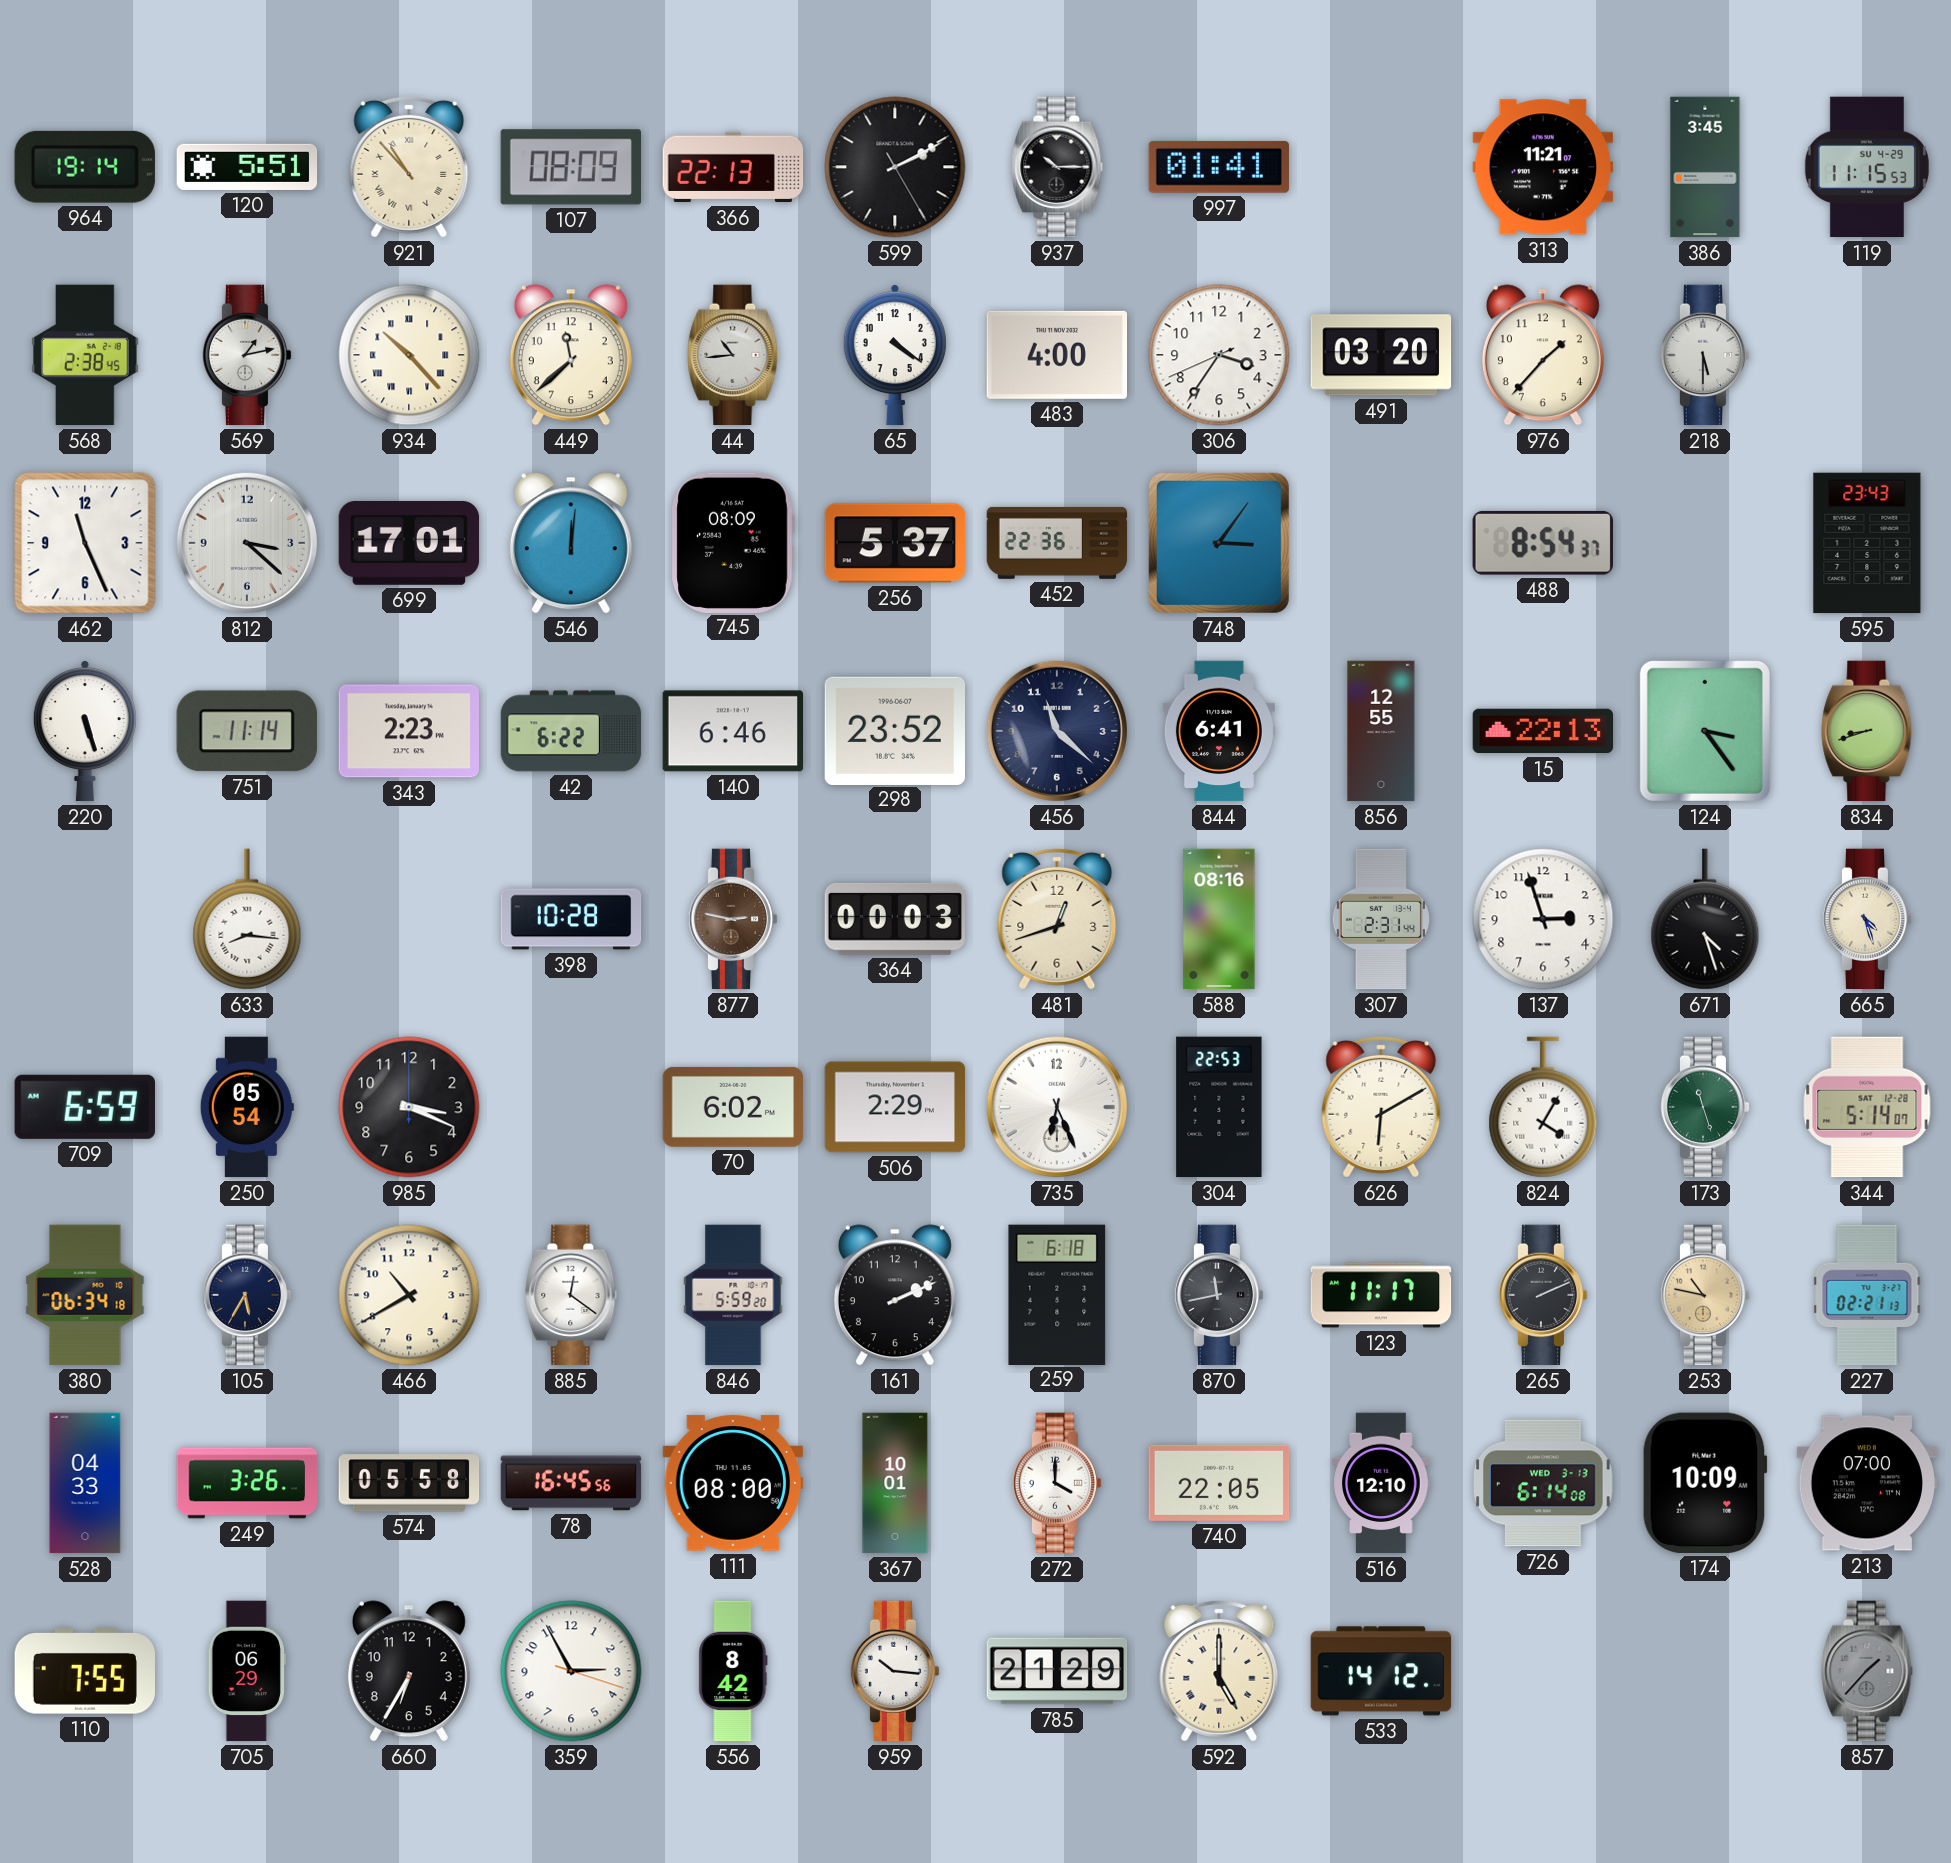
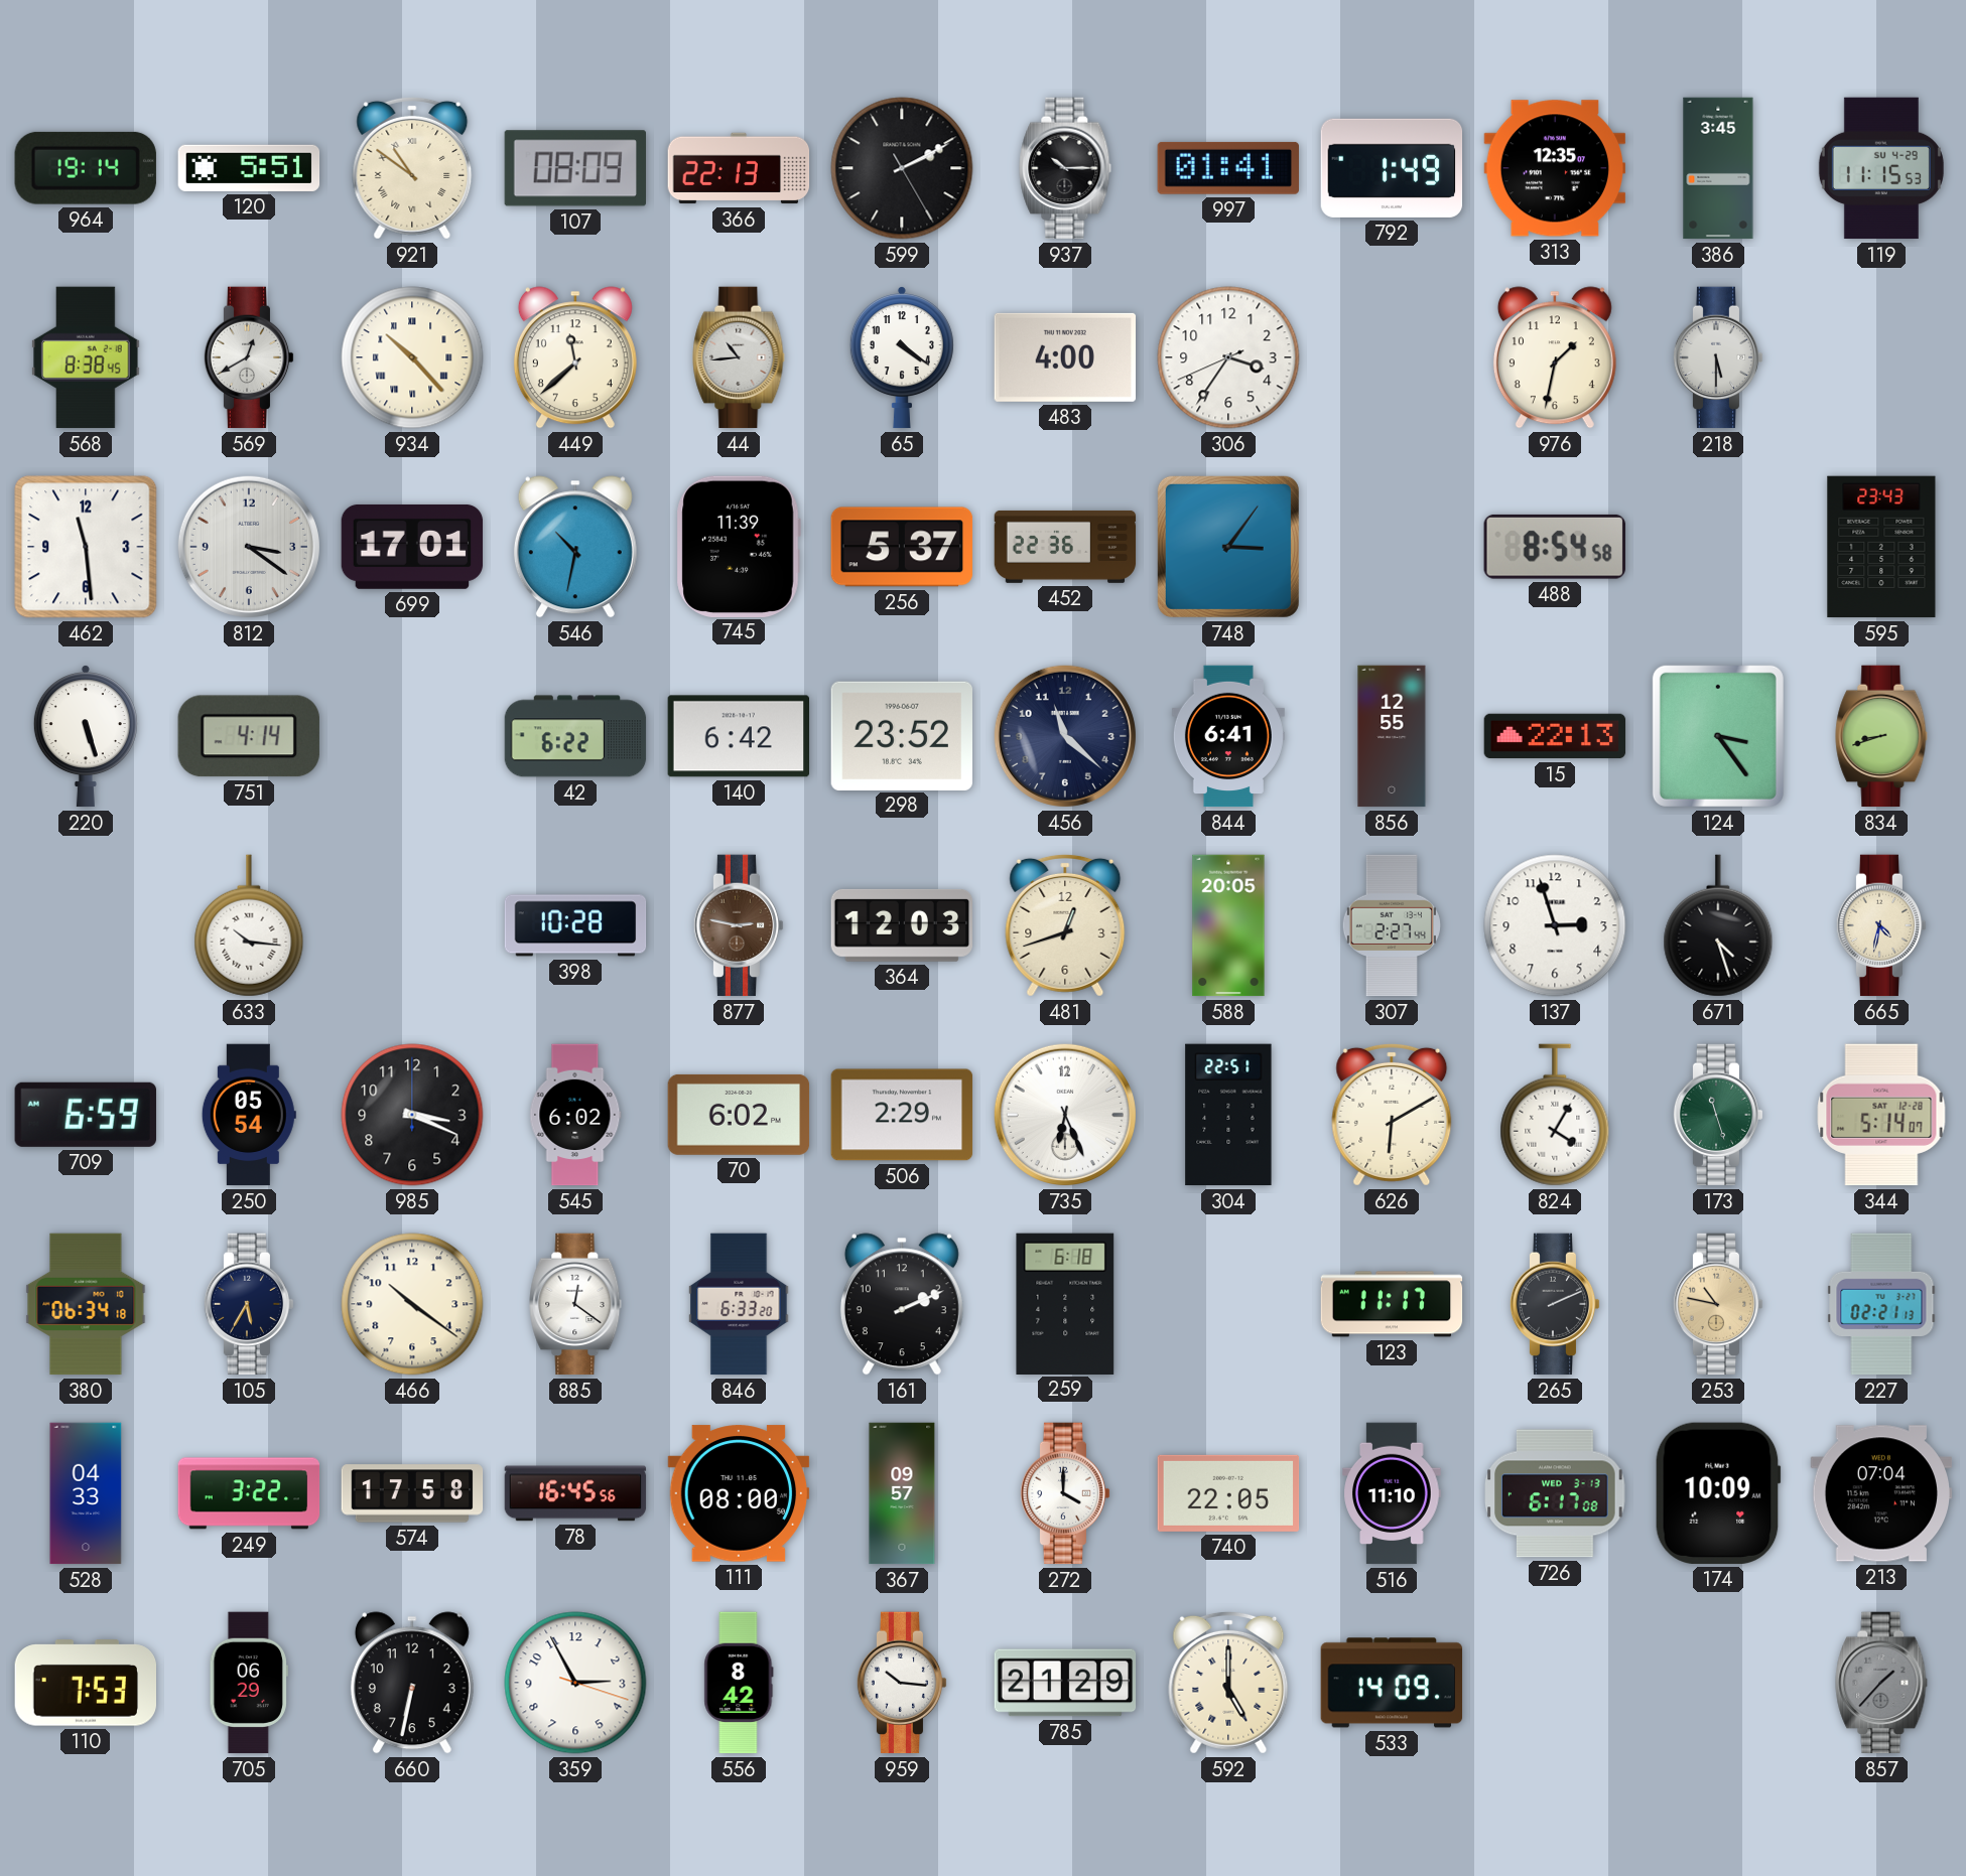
921: 10:53 -> 10:51 (412, 168)
792: none -> 1:49 (1392, 168)
313: 11:21 -> 12:35 (1555, 168)
568: 2:38 -> 8:38 (86, 357)
569: 1:13 -> 12:40 (249, 357)
491: 03:20 -> none (1381, 355)
976: 1:37 -> 1:32 (1555, 357)
462: 11:26 -> 11:29 (86, 547)
812: 3:22 -> 3:21 (249, 547)
546: 12:01 -> 10:32 (575, 547)
745: 08:09 -> 11:39 (739, 546)
488: 8:54:37 -> 8:54:58 (1555, 547)
751: 11:14 -> 4:14 (249, 736)
343: 2:23 -> none (408, 731)
140: 6:46 -> 6:42 (738, 736)
633: 8:16 -> 10:16 (249, 925)
364: 00:03 -> 12:03 (901, 925)
588: 08:16 -> 20:05 (1228, 925)
307: 2:31 -> 2:27 (1392, 925)
665: 4:27 -> 4:32 (1881, 925)
545: none -> 6:02 (575, 1115)
304: 22:53 -> 22:51 (1228, 1115)
466: 10:40 -> 10:21 (412, 1304)
846: 5:59 -> 6:33 (739, 1304)
870: 11:43 -> none (1219, 1295)
249: 3:26 -> 3:22 (249, 1493)
574: 05:58 -> 17:58 (412, 1493)
367: 10:01 -> 09:57 (902, 1493)
516: 12:10 -> 11:10 (1392, 1493)
726: 6:14 -> 6:17 (1555, 1493)
213: 07:00 -> 07:04 (1881, 1493)
110: 7:55 -> 7:53 (85, 1683)
660: 6:35 -> 6:32 (412, 1683)
533: 14:12 -> 14:09 (1392, 1683)
